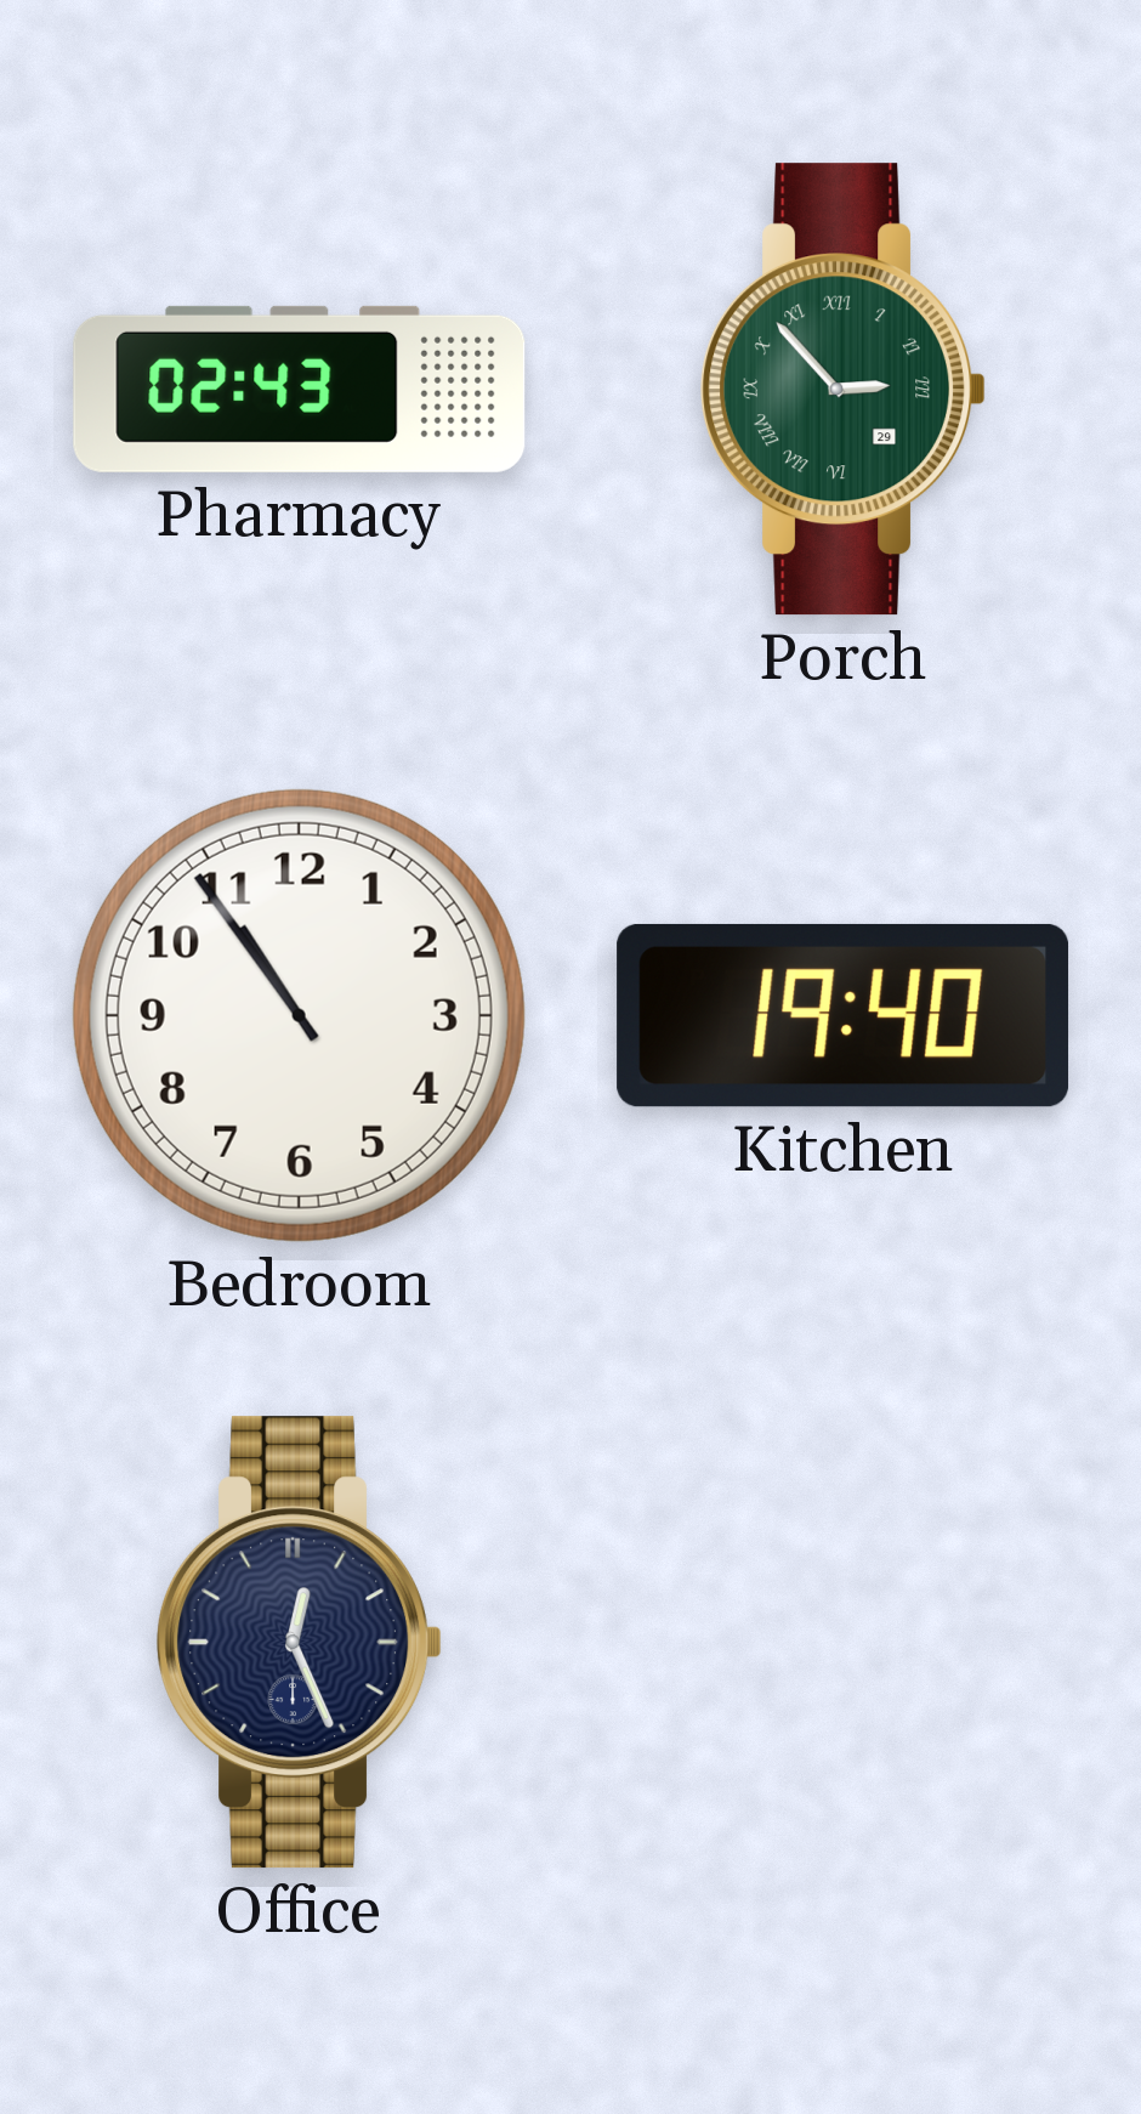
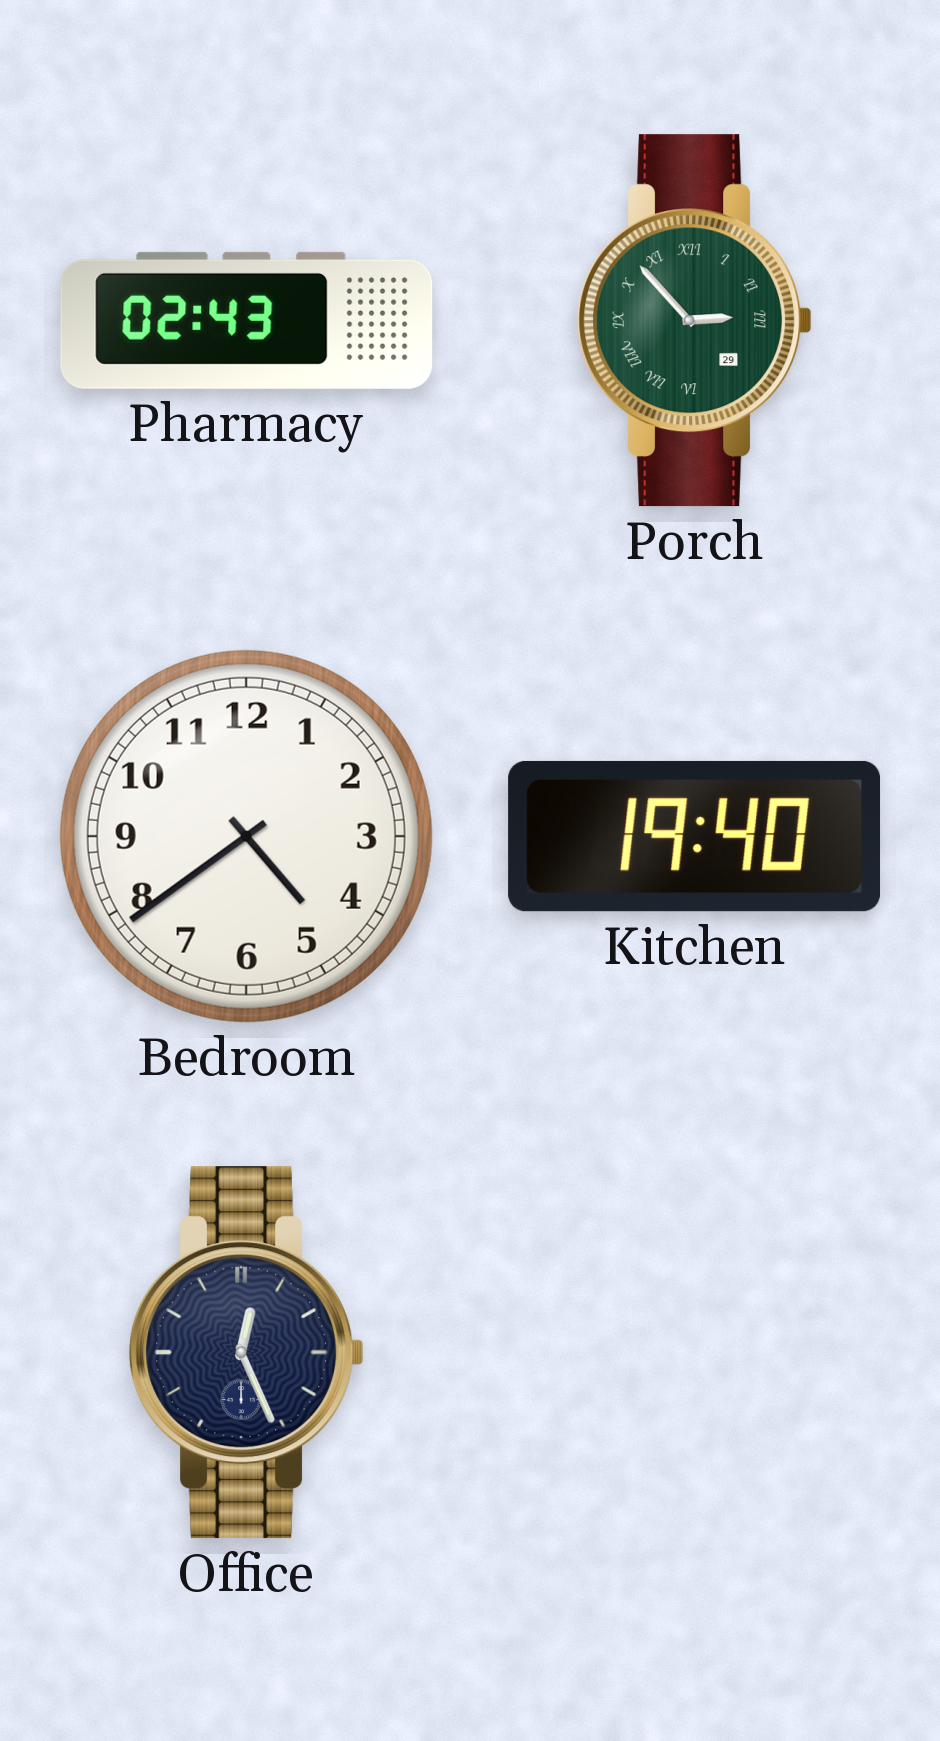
Bedroom: 10:54 -> 4:39 (246, 836)
